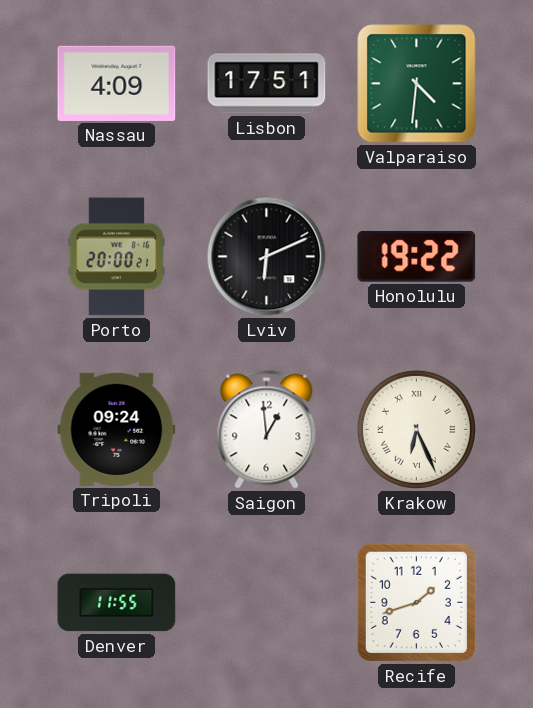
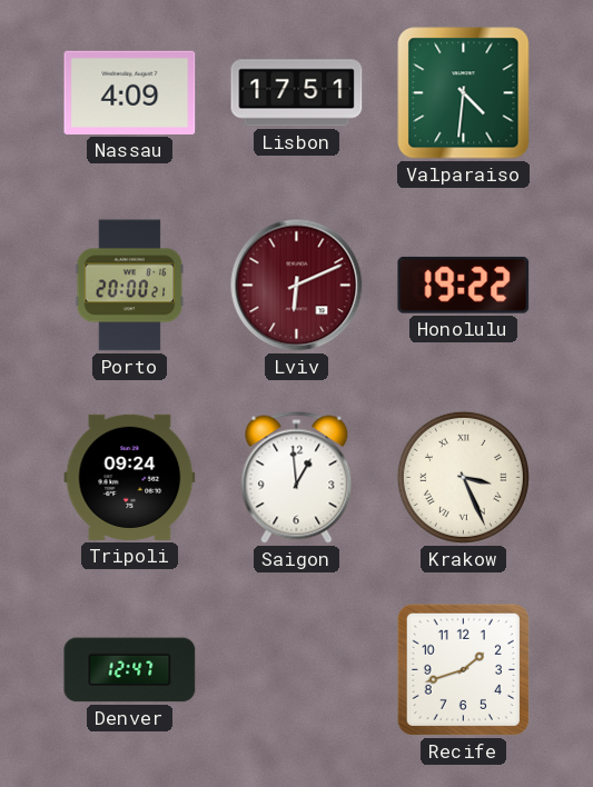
Lviv dial: black -> burgundy (297, 286)
Krakow: 6:26 -> 3:26 (463, 477)
Denver: 11:55 -> 12:47 (130, 670)
